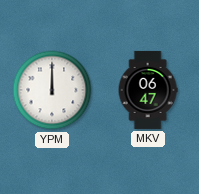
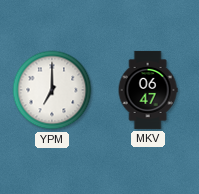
YPM: 12:00 -> 7:00 (52, 90)
